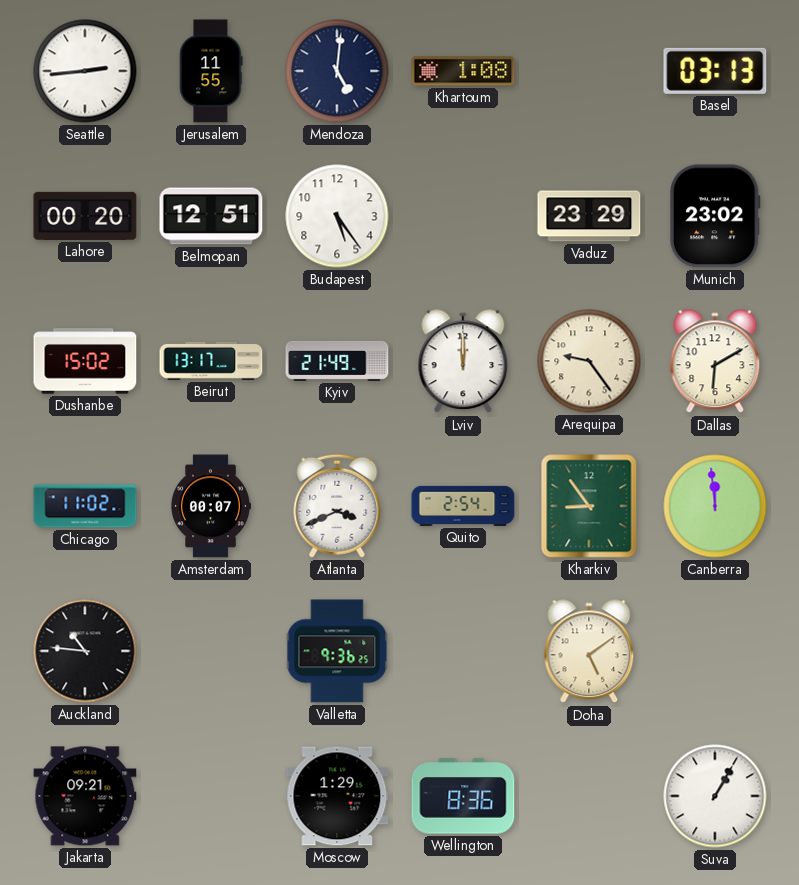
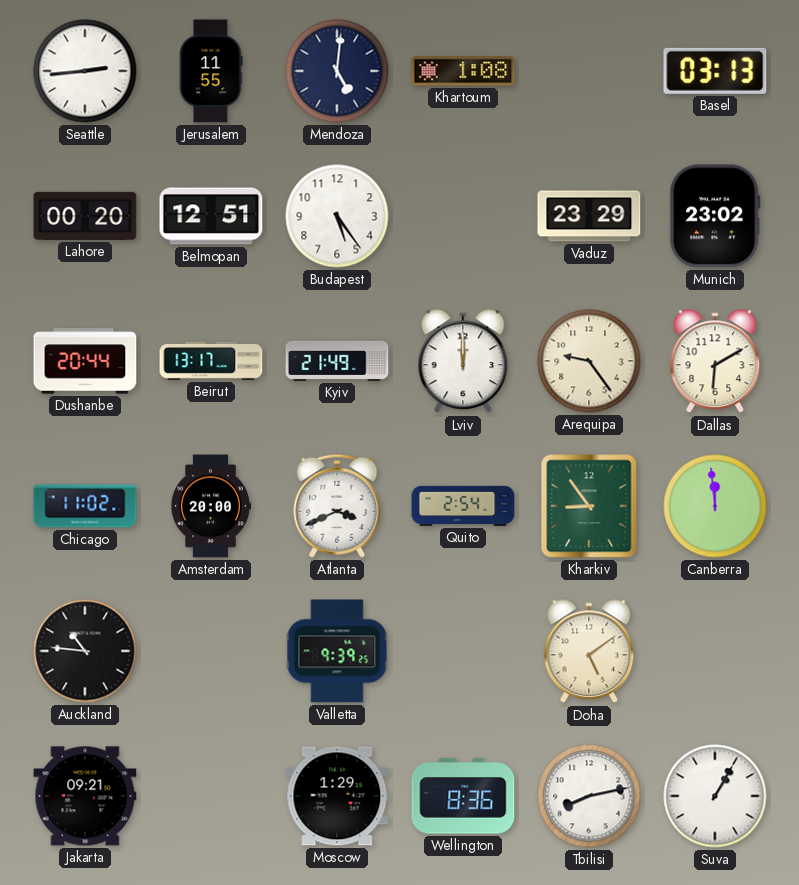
Dushanbe: 15:02 -> 20:44 (85, 361)
Amsterdam: 00:07 -> 20:00 (211, 506)
Valletta: 9:36 -> 9:39 (337, 651)
Tbilisi: none -> 8:13 (589, 796)
